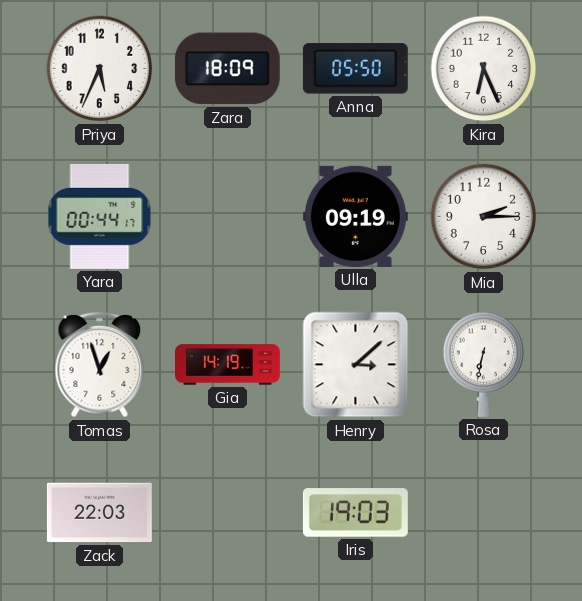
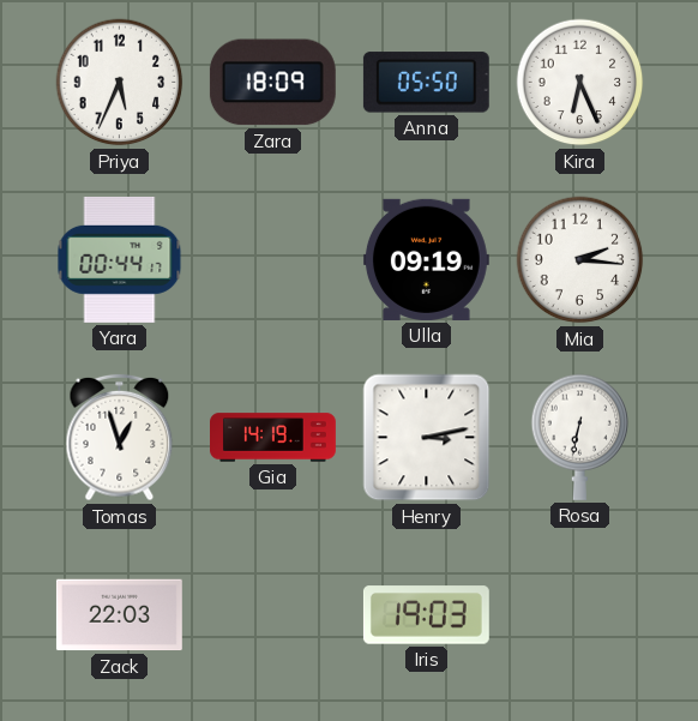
Mia: 2:15 -> 2:16 (580, 260)
Henry: 3:08 -> 3:13 (427, 438)
